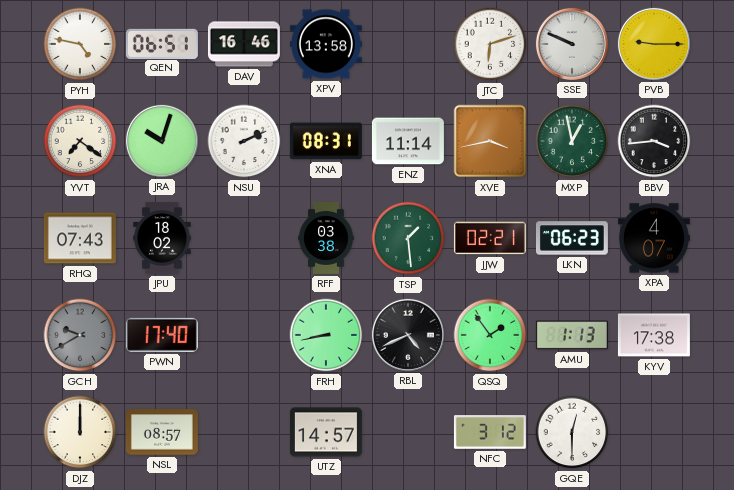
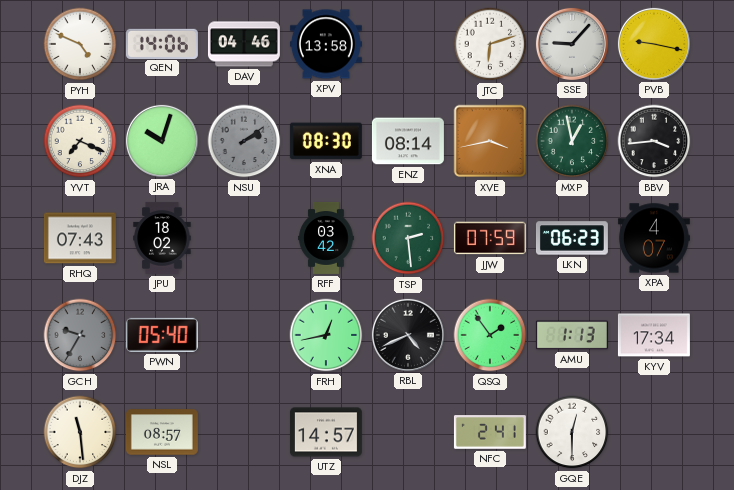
PYH: 4:47 -> 4:49 (80, 44)
QEN: 06:51 -> 14:06 (162, 43)
DAV: 16:46 -> 04:46 (244, 44)
SSE: 9:49 -> 9:07 (572, 44)
PVB: 9:15 -> 9:17 (654, 44)
YVT: 7:21 -> 7:19 (80, 141)
NSU: 2:11 -> 2:09 (244, 141)
NSU dial: white -> grey (244, 141)
XNA: 08:31 -> 08:30 (326, 141)
ENZ: 11:14 -> 08:14 (408, 141)
RFF: 03:38 -> 03:42 (326, 238)
TSP: 1:29 -> 2:29 (408, 238)
JJW: 02:21 -> 07:59 (490, 238)
GCH: 9:40 -> 9:35 (80, 335)
PWN: 17:40 -> 05:40 (162, 335)
FRH: 8:43 -> 12:43 (326, 335)
KYV: 17:38 -> 17:34 (654, 335)
DJZ: 12:00 -> 11:29 (80, 432)
NFC: 3:12 -> 2:41 (490, 432)
